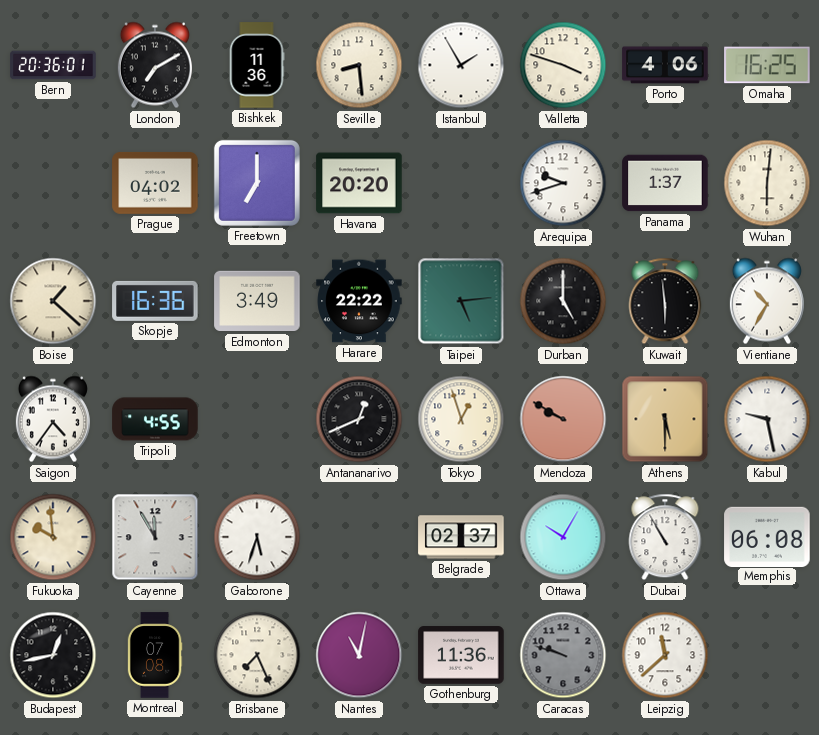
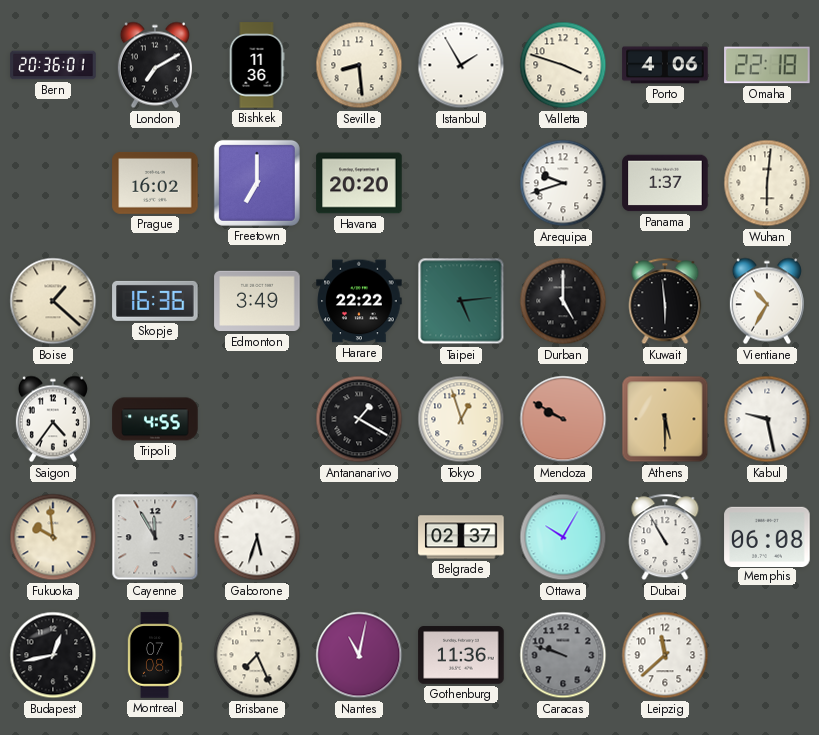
Omaha: 16:25 -> 22:18 (767, 65)
Prague: 04:02 -> 16:02 (155, 183)
Antananarivo: 12:41 -> 1:20 (359, 419)
